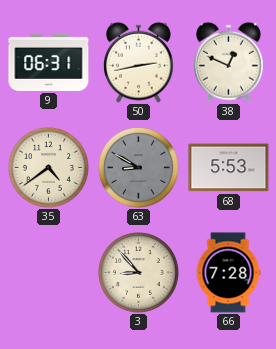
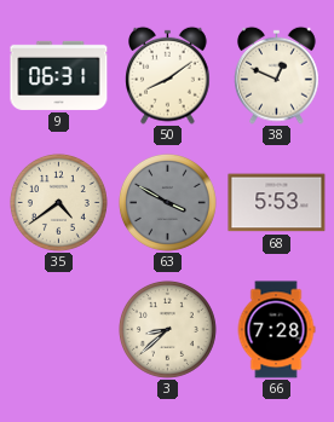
50: 2:43 -> 8:09 (168, 75)
63: 8:50 -> 3:50 (167, 202)
3: 8:53 -> 8:38 (167, 329)
